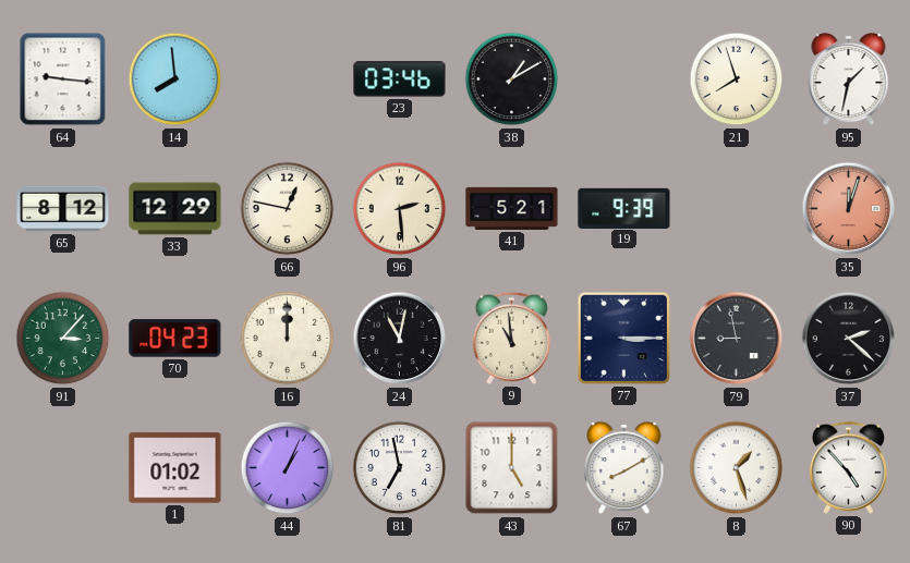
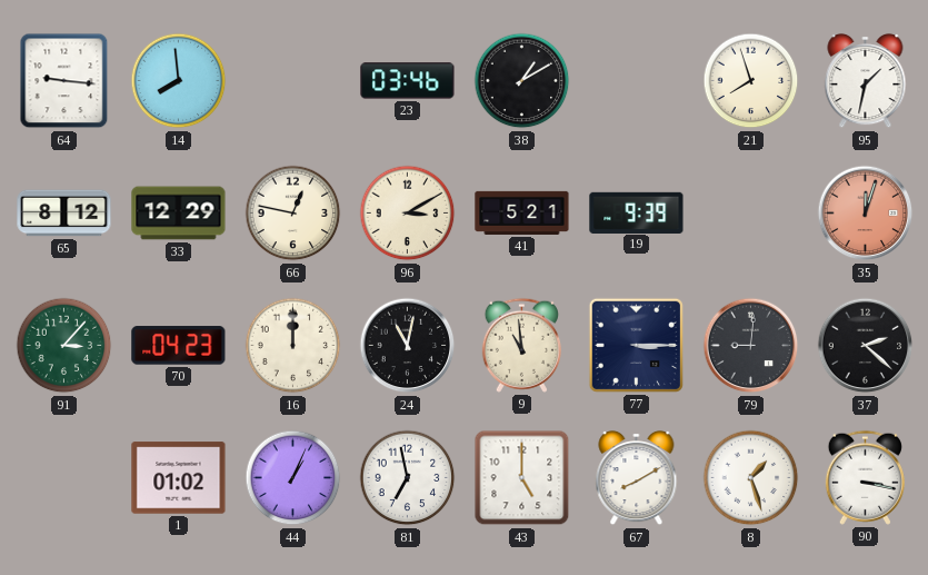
96: 2:29 -> 3:10 (408, 214)
79: 8:58 -> 9:01 (751, 346)
90: 4:53 -> 3:17 (865, 477)
